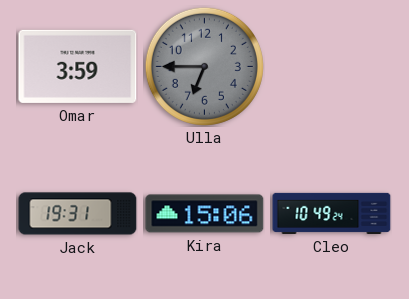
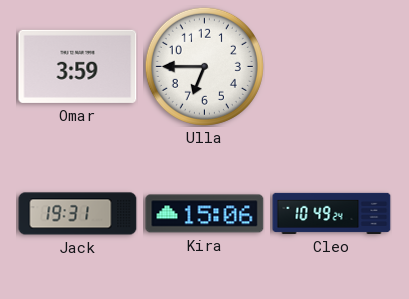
Ulla dial: grey -> white (204, 66)
